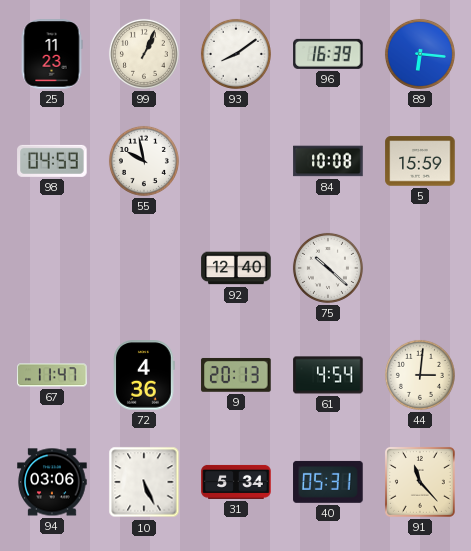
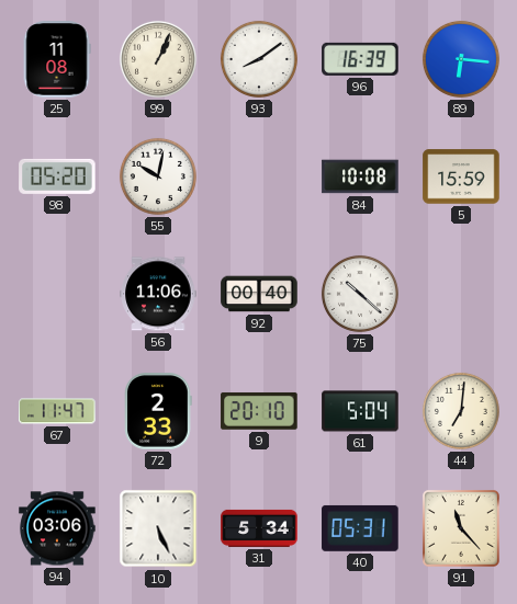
25: 11:23 -> 11:08 (57, 59)
98: 04:59 -> 05:20 (57, 176)
55: 9:58 -> 10:02 (158, 176)
56: none -> 11:06 (158, 294)
92: 12:40 -> 00:40 (259, 294)
72: 4:36 -> 2:33 (158, 411)
9: 20:13 -> 20:10 (259, 411)
61: 4:54 -> 5:04 (360, 411)
44: 3:01 -> 7:01 (461, 411)
